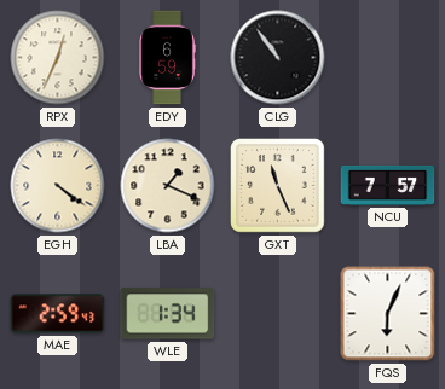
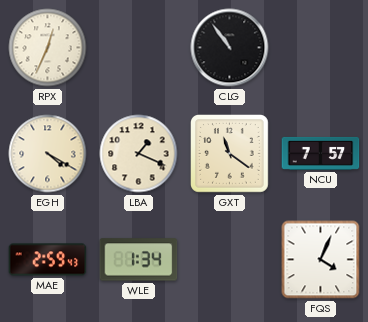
EDY: 6:59 -> none (167, 58)
EGH: 4:21 -> 4:20 (48, 154)
GXT: 11:26 -> 11:21 (230, 154)
FQS: 6:04 -> 4:04 (321, 260)
